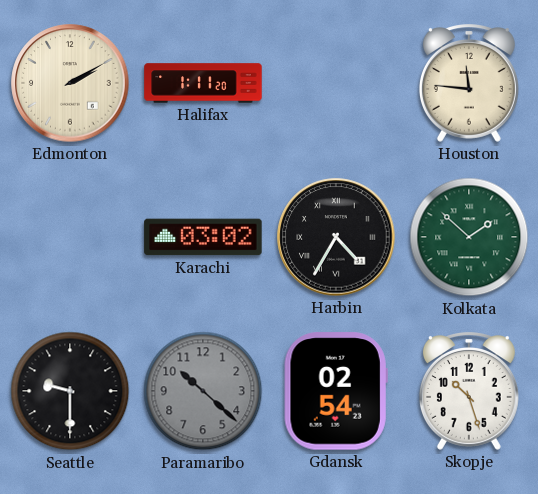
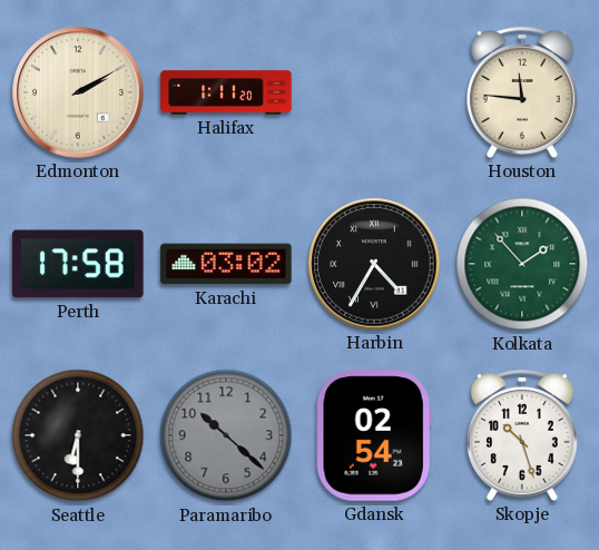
Perth: none -> 17:58 (78, 264)
Kolkata: 1:52 -> 1:53 (522, 264)
Seattle: 9:30 -> 6:30 (78, 435)
